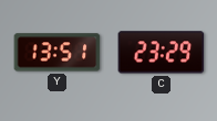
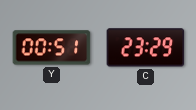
Y: 13:51 -> 00:51 (52, 48)
